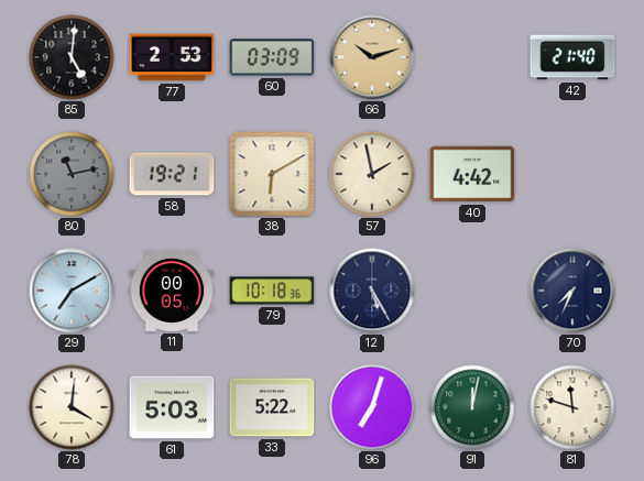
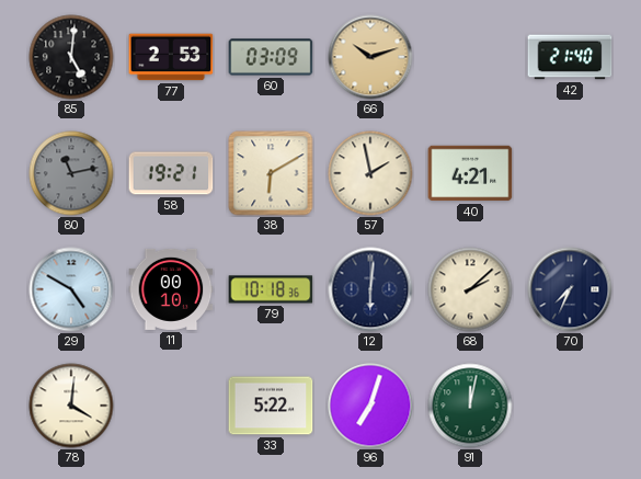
40: 4:42 -> 4:21 (470, 173)
29: 7:10 -> 4:50 (71, 289)
11: 00:05 -> 00:10 (171, 289)
12: 5:25 -> 6:01 (370, 289)
68: none -> 2:08 (470, 289)
61: 5:03 -> none (172, 407)
81: 11:48 -> none (572, 407)
